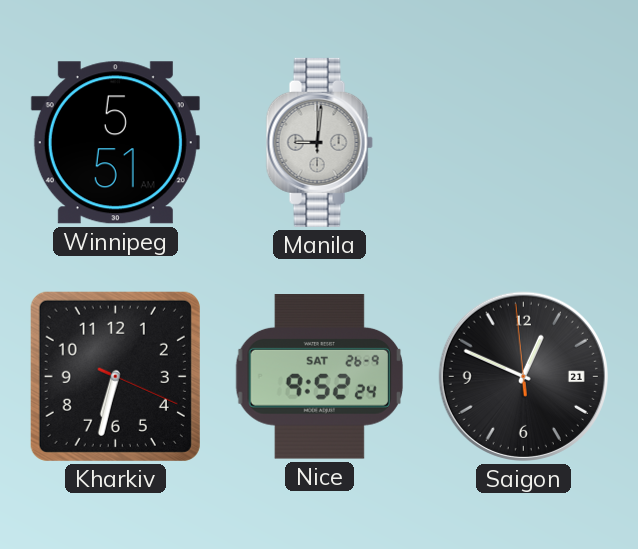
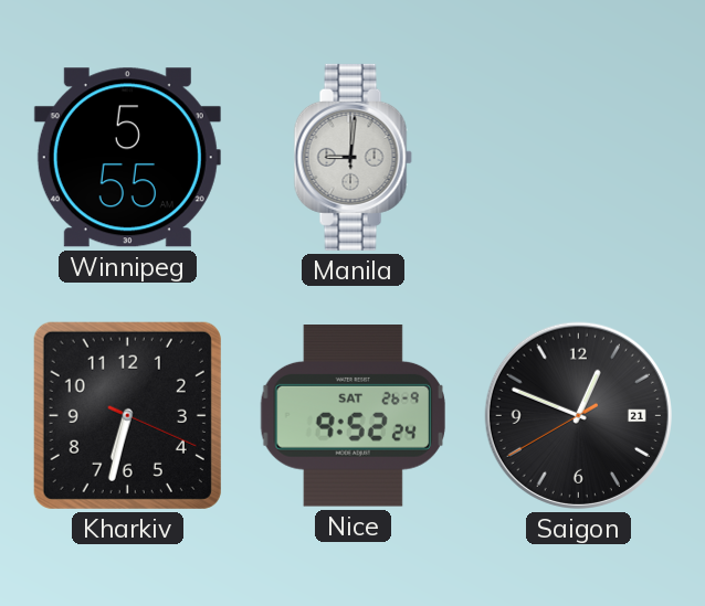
Winnipeg: 5:51 -> 5:55 (127, 158)
Saigon: 12:48:59 -> 12:48:40 (578, 415)
